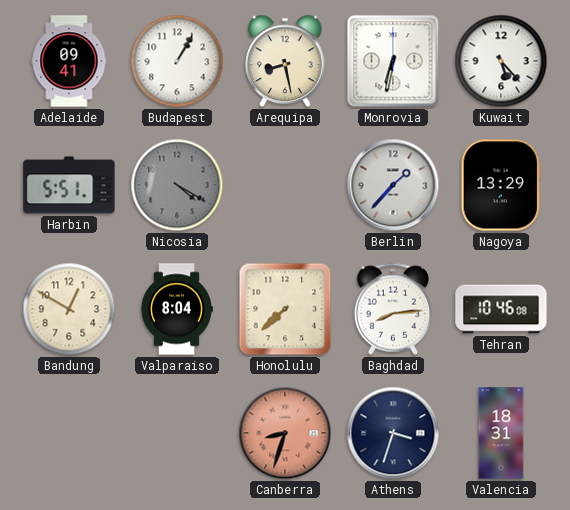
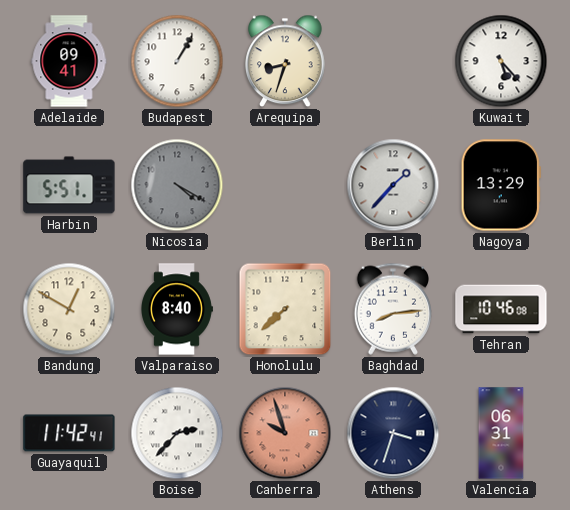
Arequipa: 8:28 -> 8:33 (286, 61)
Monrovia: 6:32 -> none (393, 61)
Valparaiso: 8:04 -> 8:40 (177, 309)
Guayaquil: none -> 11:42 (69, 433)
Boise: none -> 2:37 (177, 433)
Canberra: 8:33 -> 9:57 (285, 433)
Valencia: 18:31 -> 06:31 (501, 433)
